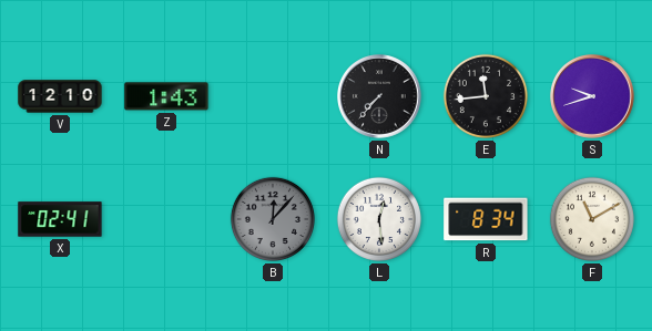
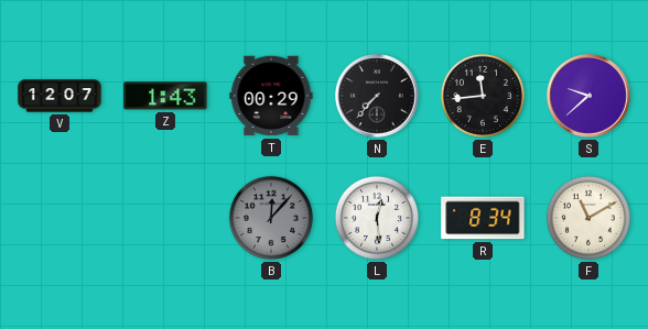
V: 12:10 -> 12:07 (60, 96)
T: none -> 00:29 (271, 96)
S: 9:42 -> 9:38 (590, 97)
X: 02:41 -> none (60, 219)
